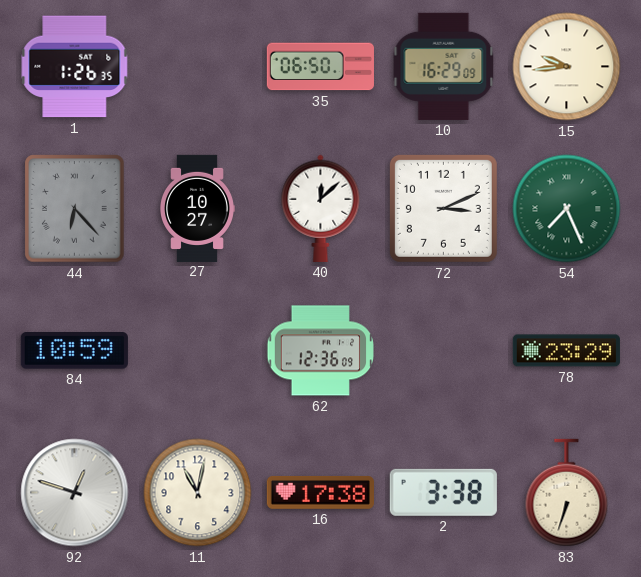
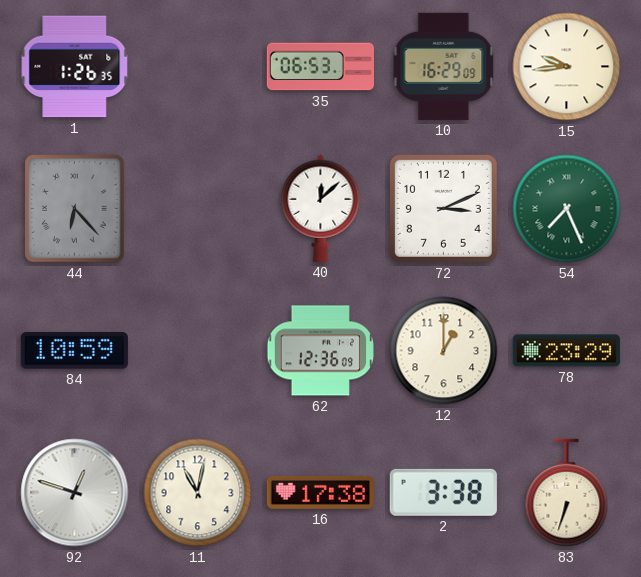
35: 06:50 -> 06:53 (320, 67)
27: 10:27 -> none (198, 208)
12: none -> 1:00 (444, 351)
